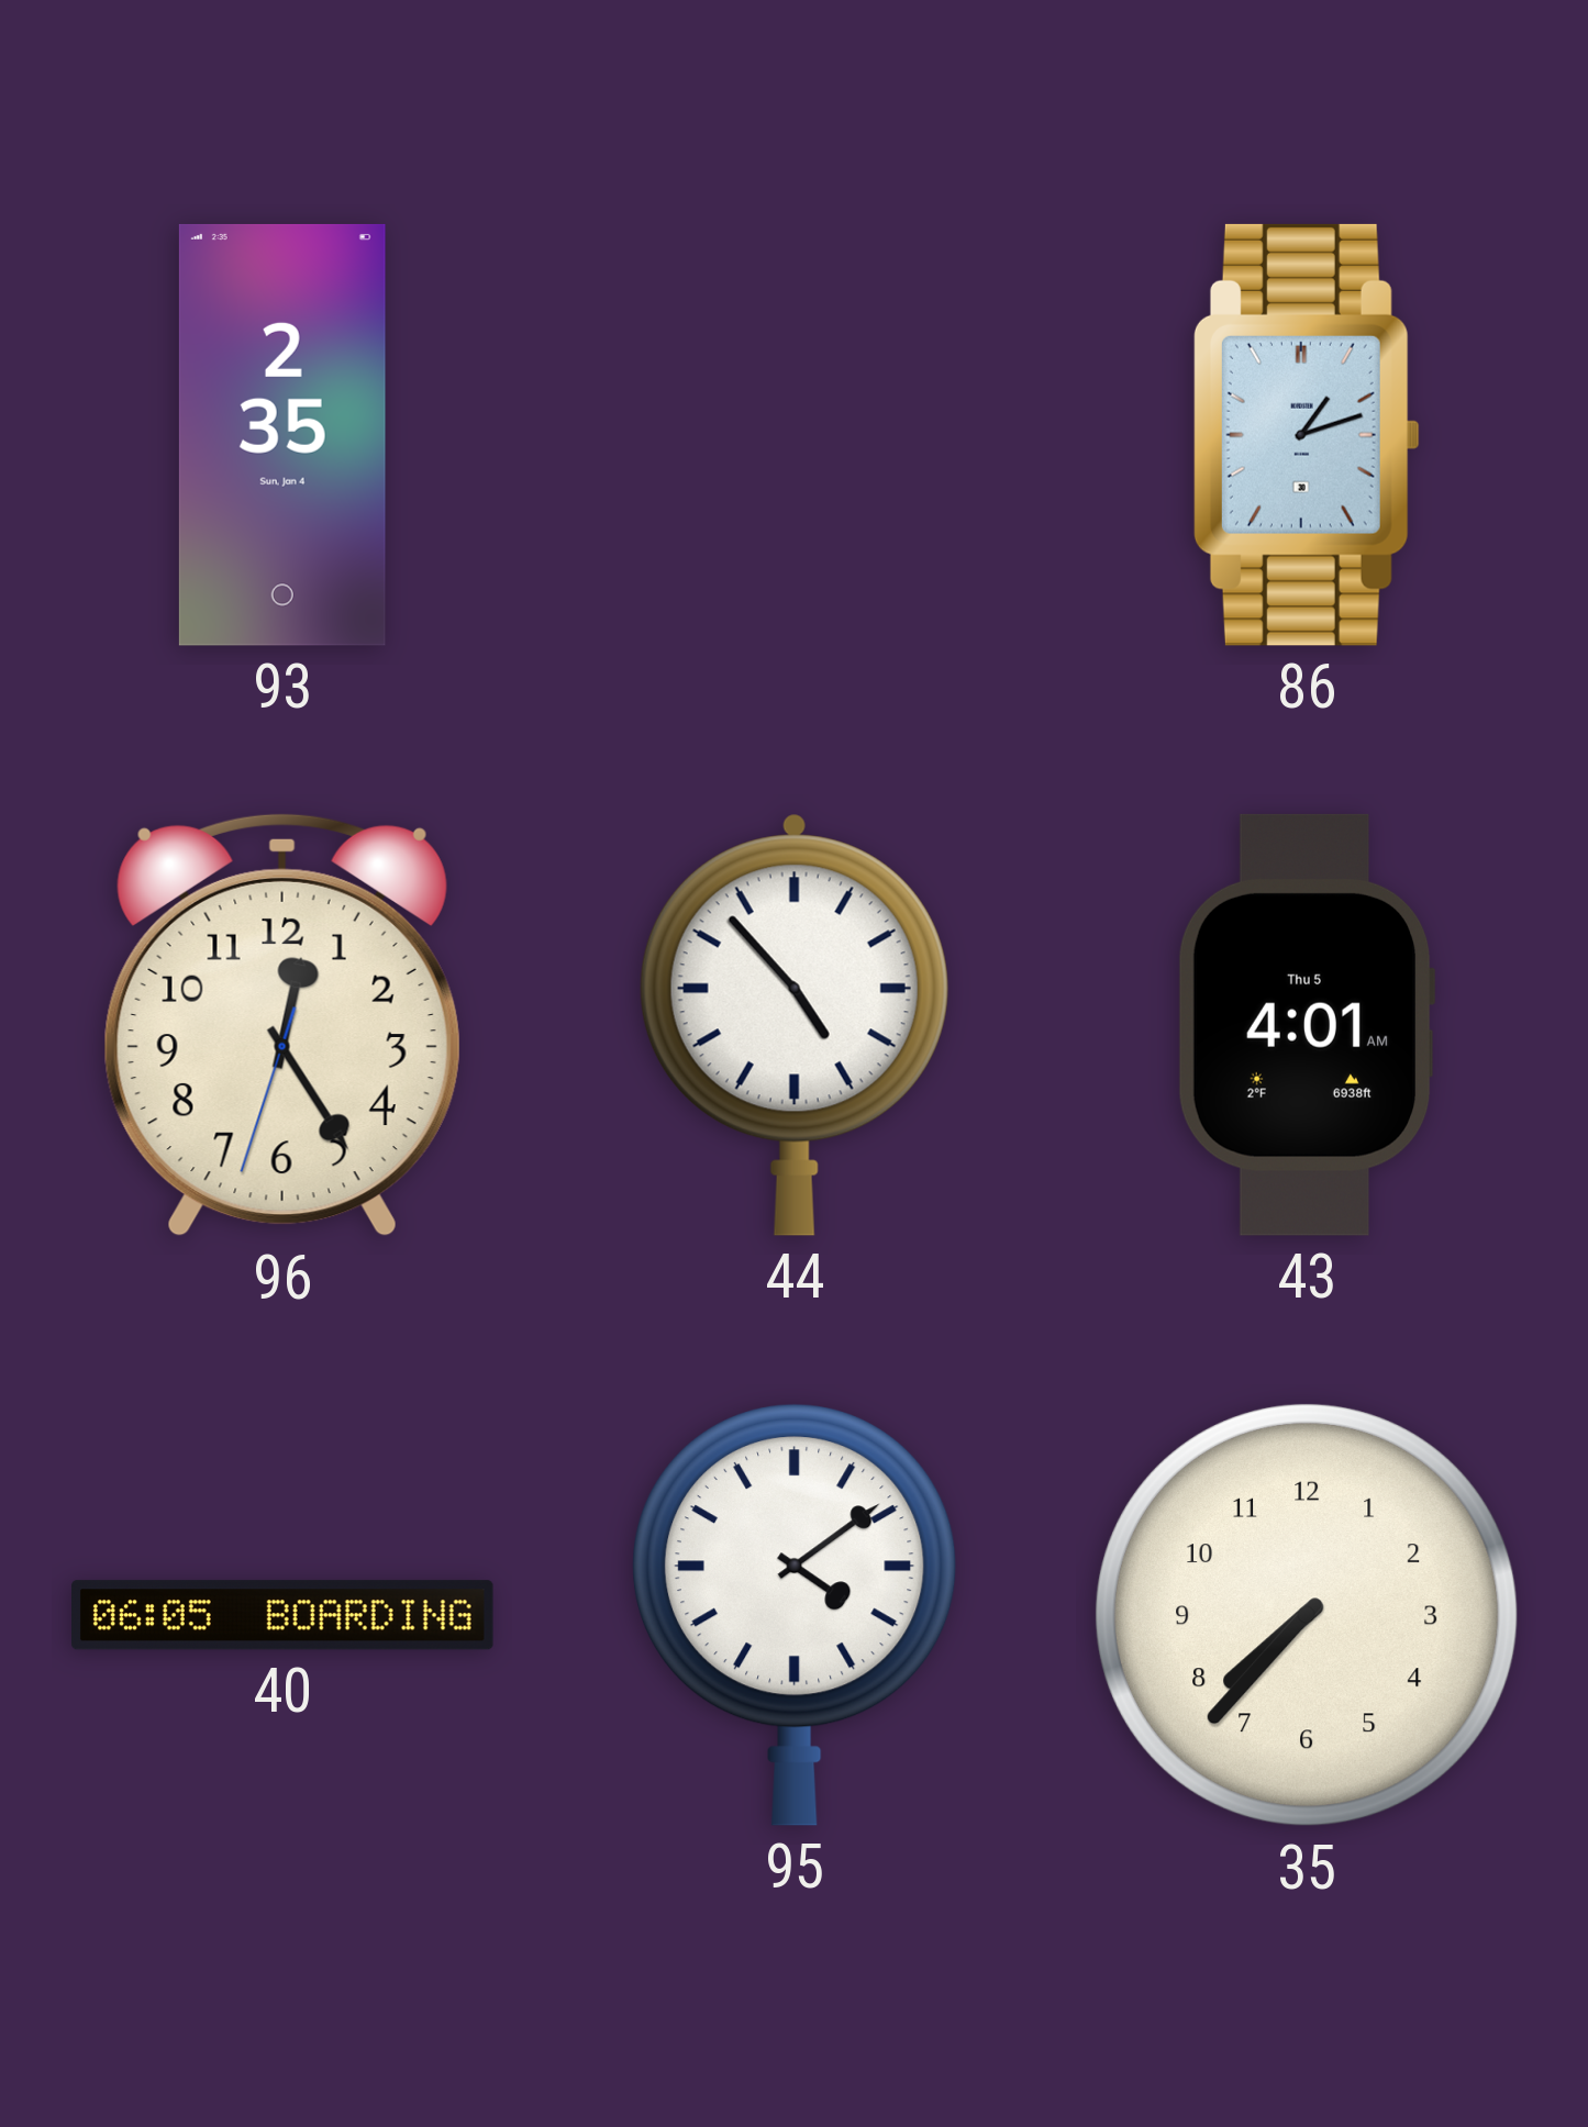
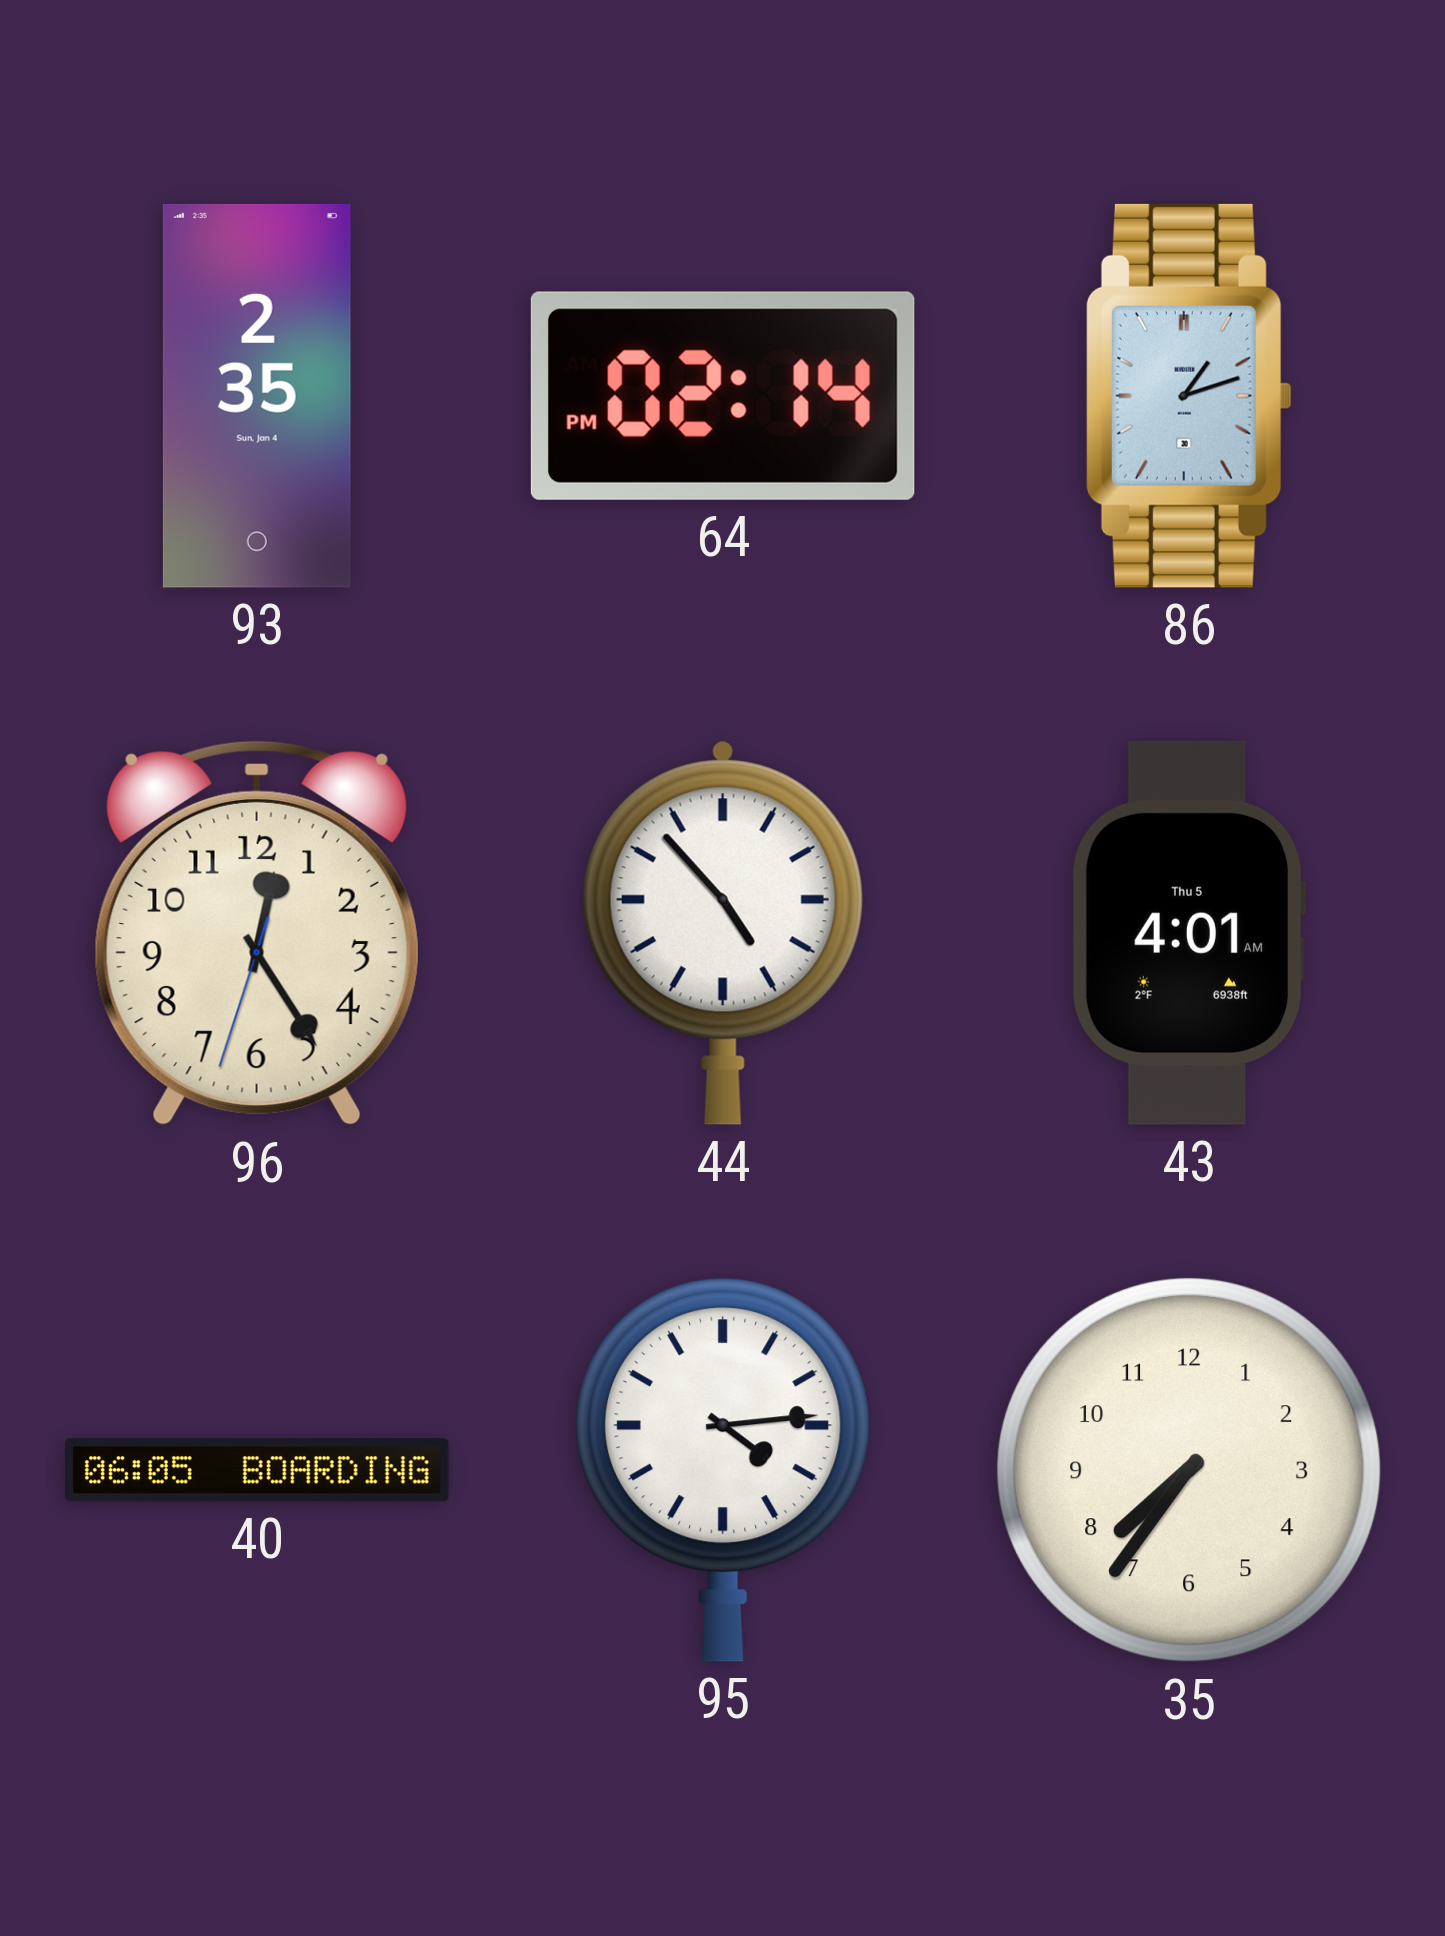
64: none -> 02:14 (723, 396)
95: 4:09 -> 4:14 (723, 1470)
35: 7:37 -> 7:36 (1189, 1470)
